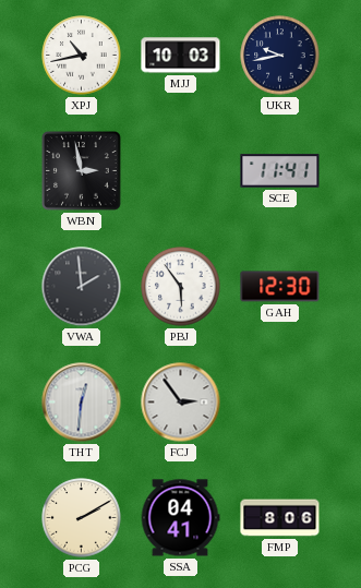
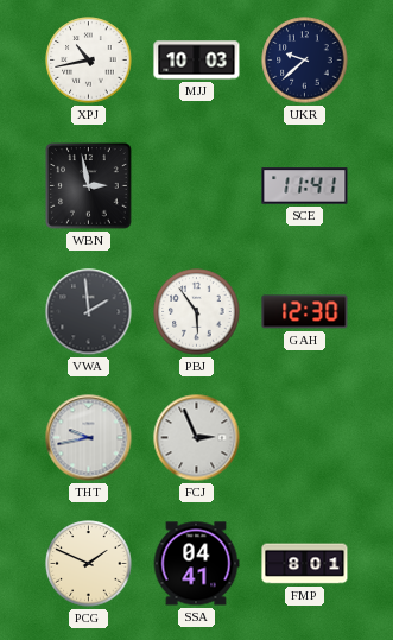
UKR: 9:43 -> 9:38 (305, 61)
THT: 12:31 -> 9:43 (89, 438)
FCJ: 2:54 -> 2:56 (197, 438)
PCG: 2:10 -> 1:49 (89, 564)
FMP: 8:06 -> 8:01 (305, 564)
